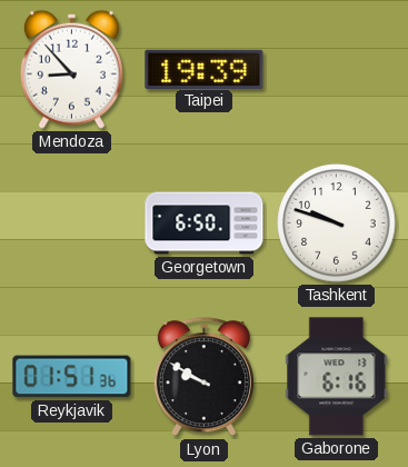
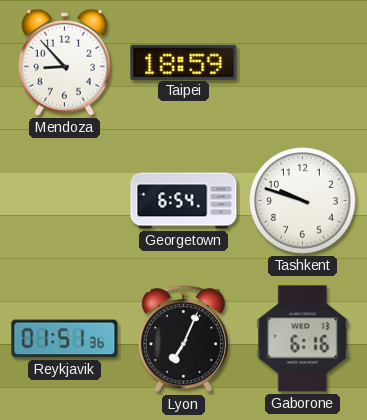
Taipei: 19:39 -> 18:59 (184, 62)
Georgetown: 6:50 -> 6:54 (184, 201)
Lyon: 9:50 -> 7:04 (183, 339)
